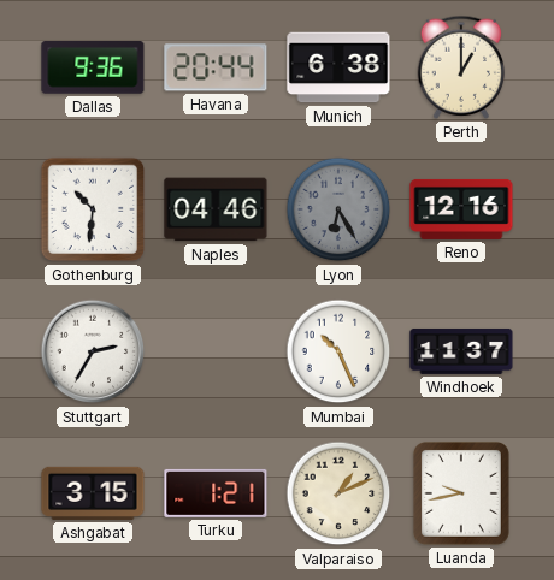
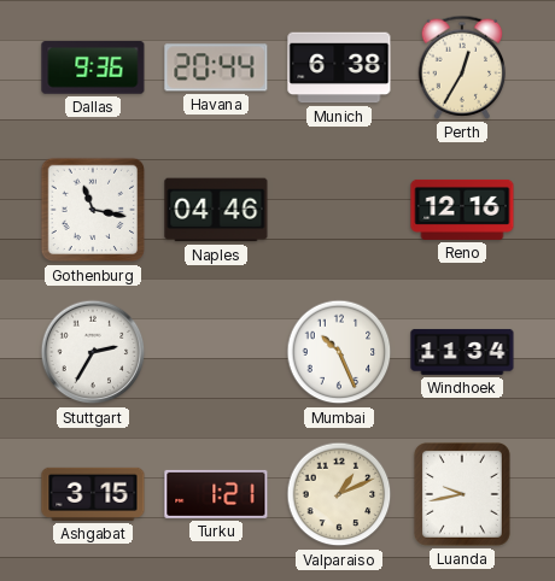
Perth: 1:00 -> 12:35 (462, 68)
Gothenburg: 10:31 -> 11:17 (93, 210)
Lyon: 6:25 -> none (338, 209)
Windhoek: 11:37 -> 11:34 (462, 352)
